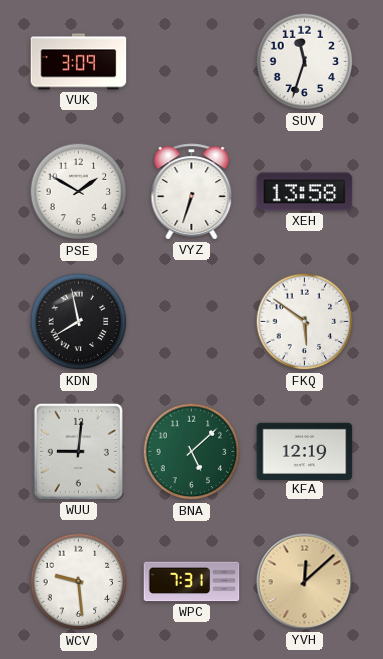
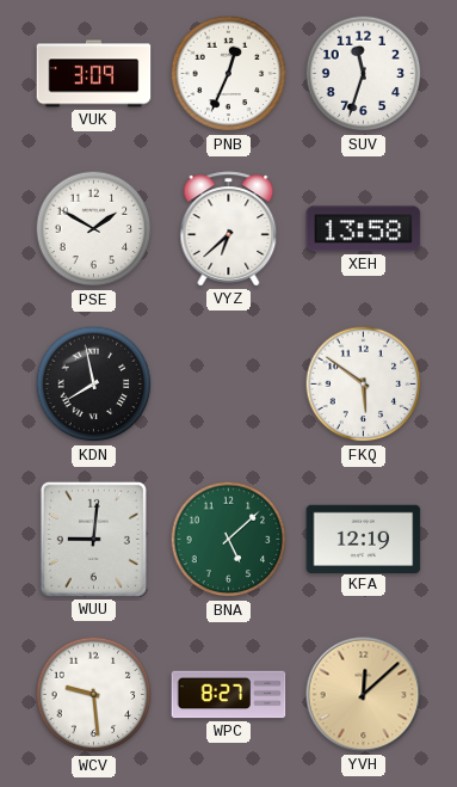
PNB: none -> 12:34 (229, 74)
VYZ: 6:33 -> 6:38 (229, 229)
WPC: 7:31 -> 8:27 (229, 695)
